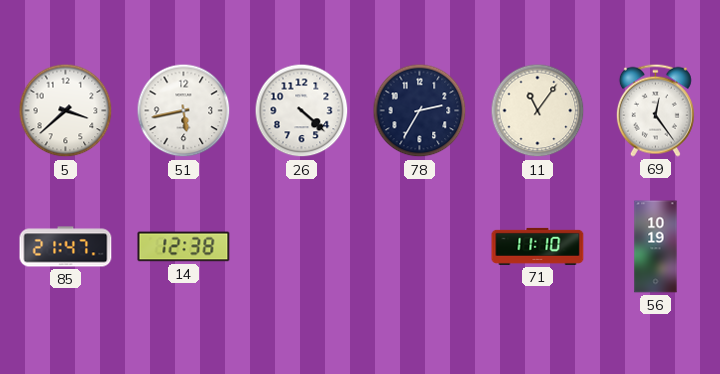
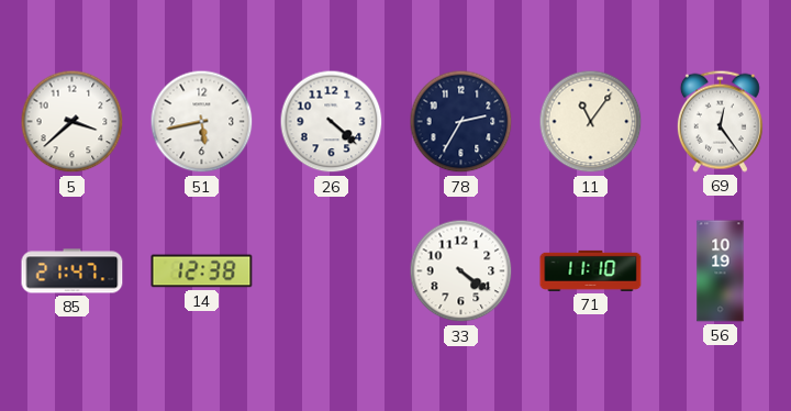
33: none -> 4:21 (461, 271)
